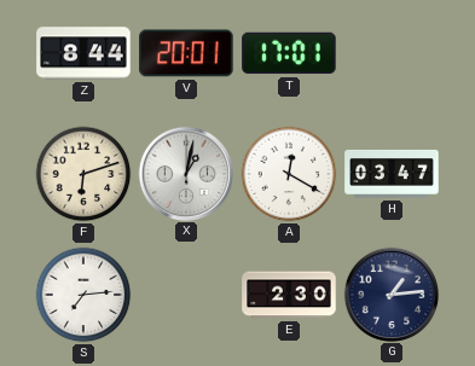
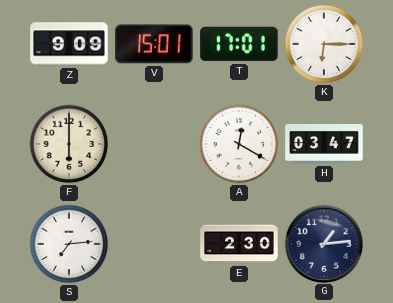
Z: 8:44 -> 9:09 (69, 44)
V: 20:01 -> 15:01 (154, 44)
K: none -> 6:15 (324, 44)
F: 6:12 -> 6:00 (69, 144)
X: 1:02 -> none (185, 173)
